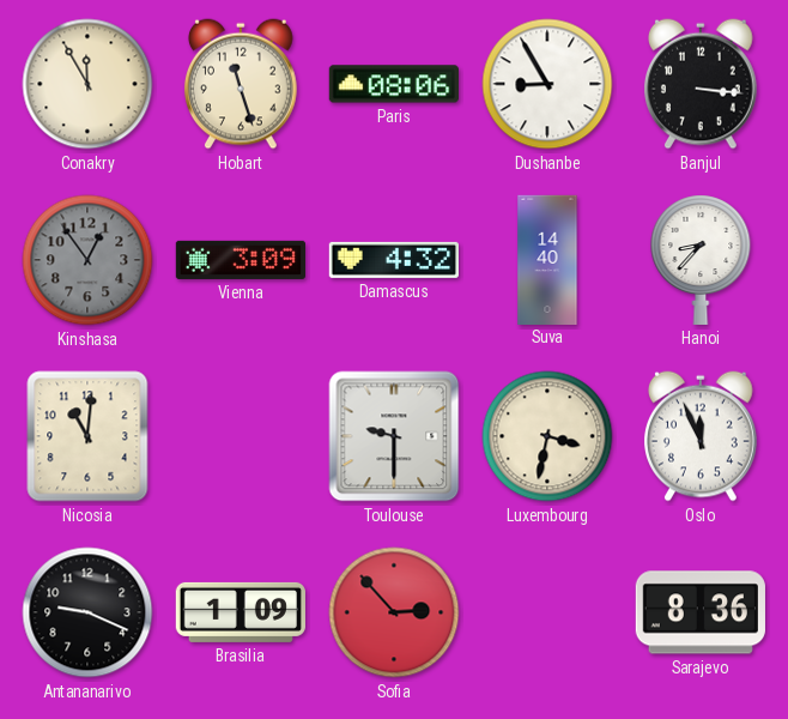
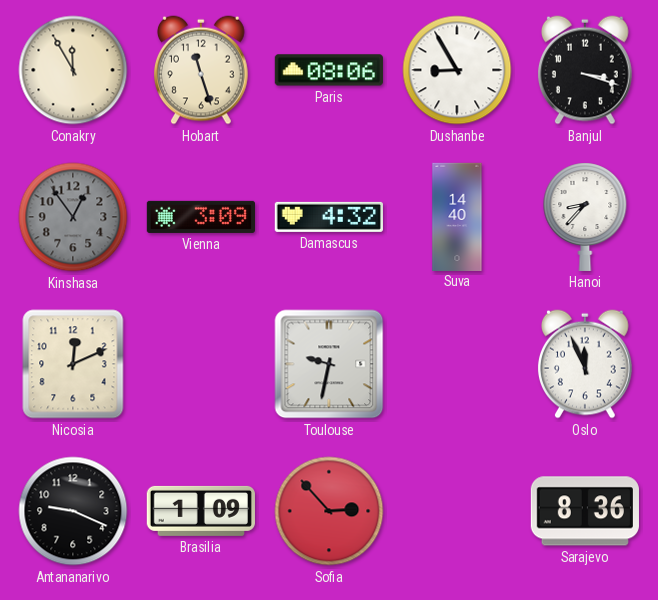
Banjul: 3:16 -> 3:18 (585, 70)
Nicosia: 11:01 -> 12:11 (73, 364)
Toulouse: 9:30 -> 9:32 (329, 364)
Luxembourg: 3:32 -> none (547, 436)
